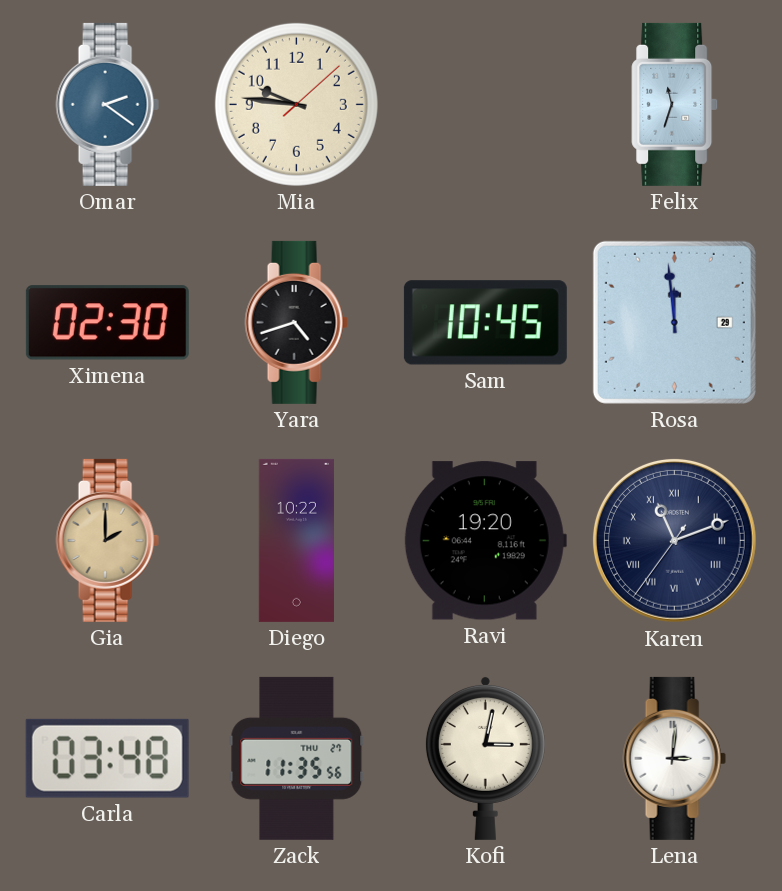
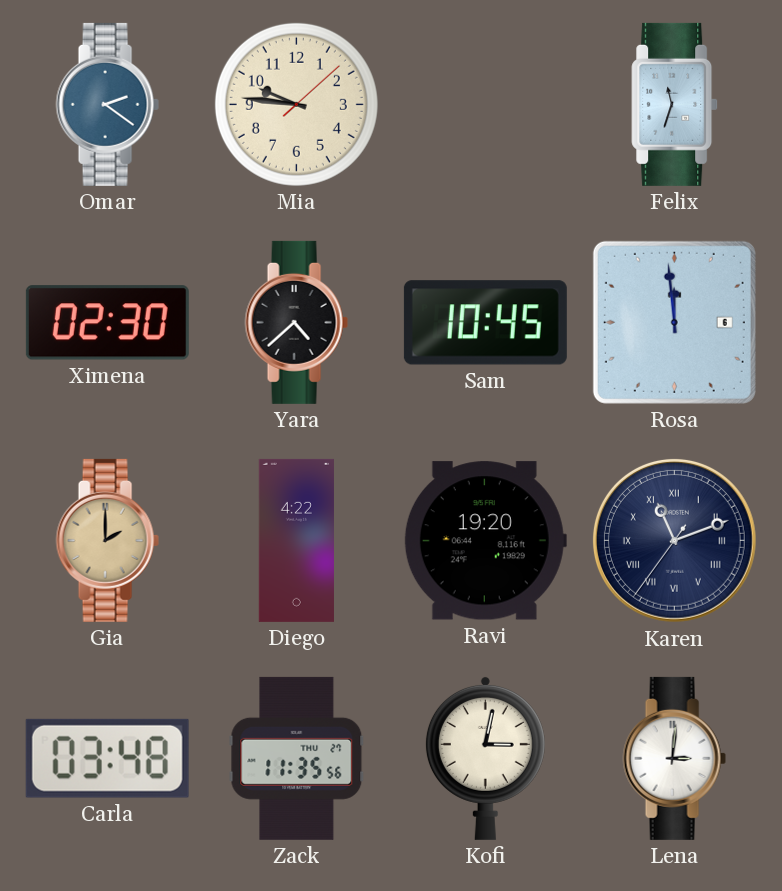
Yara: 4:42 -> 4:38 (296, 322)
Rosa date: 29 -> 6 (674, 322)
Diego: 10:22 -> 4:22 (296, 540)
